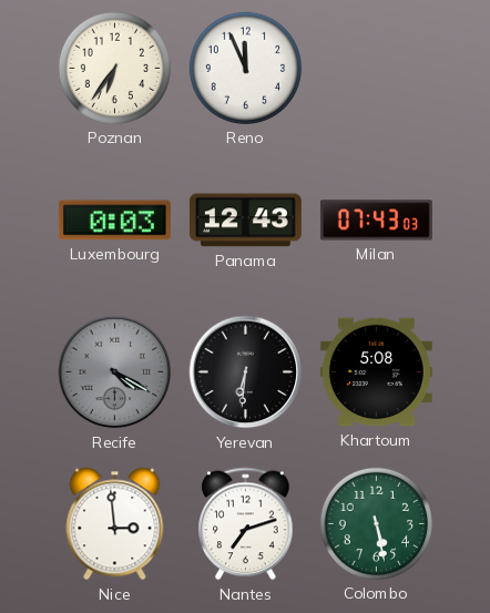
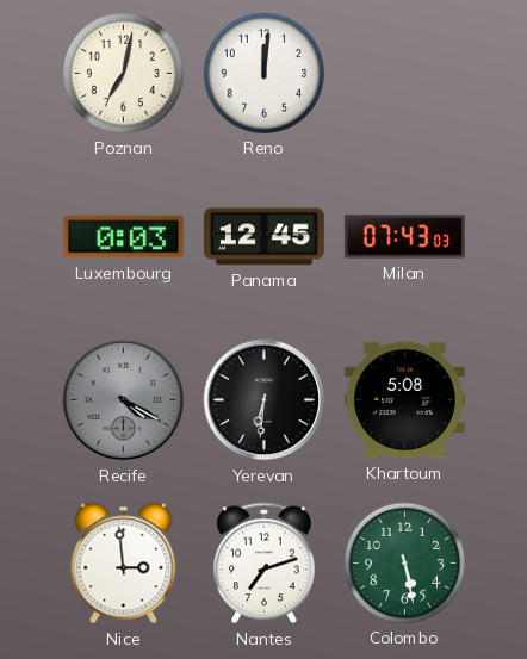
Poznan: 6:36 -> 7:02 (123, 73)
Reno: 11:56 -> 12:01 (263, 73)
Panama: 12:43 -> 12:45 (263, 237)
